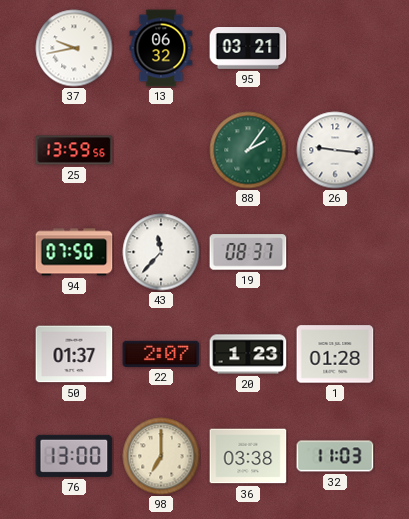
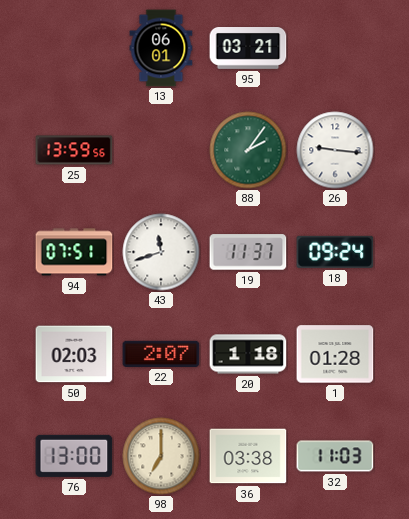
37: 9:43 -> none (74, 48)
13: 06:32 -> 06:01 (161, 48)
94: 07:50 -> 07:51 (74, 252)
43: 11:37 -> 11:42 (161, 252)
19: 08:37 -> 11:37 (248, 252)
18: none -> 09:24 (335, 252)
50: 01:37 -> 02:03 (74, 354)
20: 1:23 -> 1:18 (248, 354)
